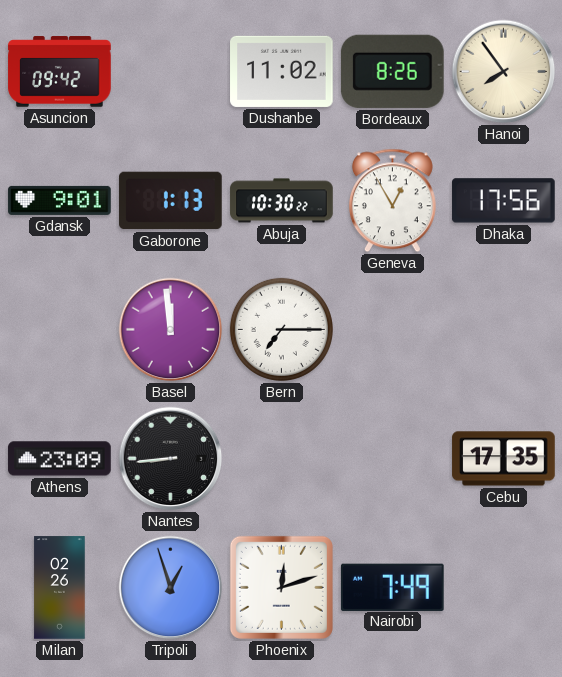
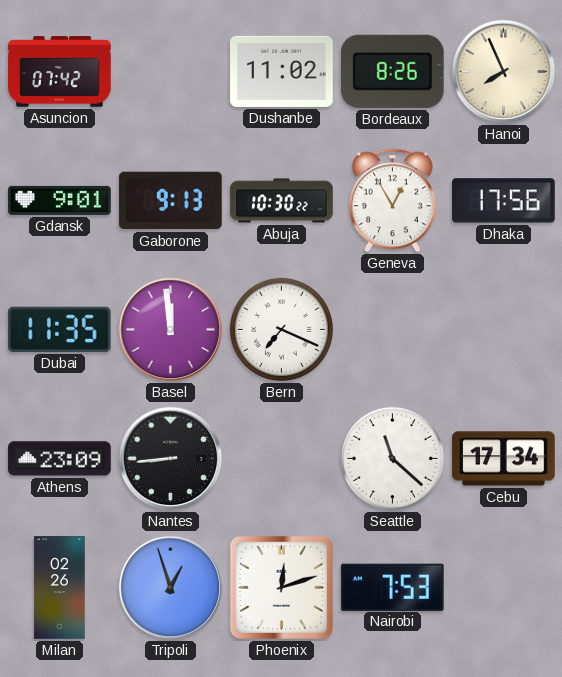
Asuncion: 09:42 -> 07:42 (60, 72)
Hanoi: 7:54 -> 7:56 (504, 72)
Gaborone: 1:13 -> 9:13 (171, 201)
Dubai: none -> 11:35 (59, 329)
Bern: 7:15 -> 7:19 (281, 329)
Seattle: none -> 11:22 (392, 458)
Cebu: 17:35 -> 17:34 (504, 459)
Nairobi: 7:49 -> 7:53 (392, 587)
